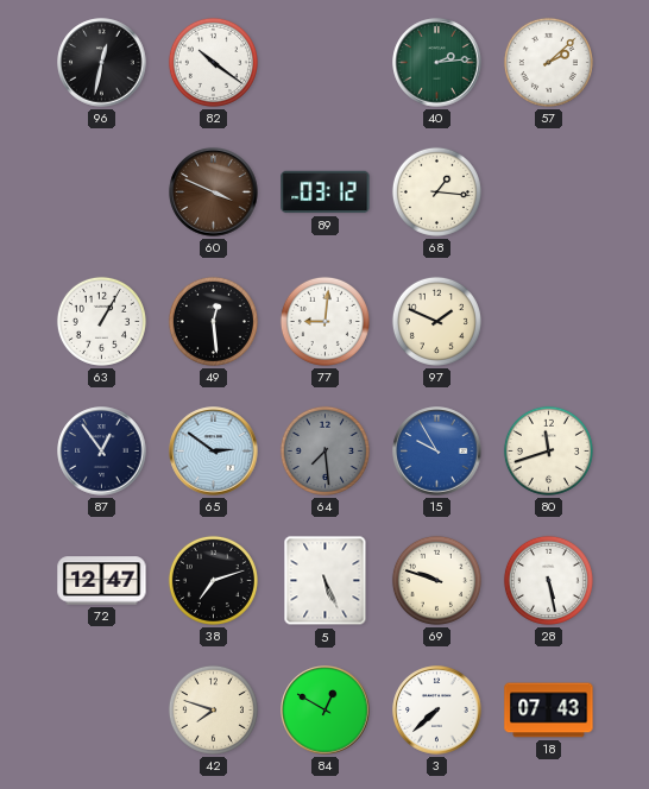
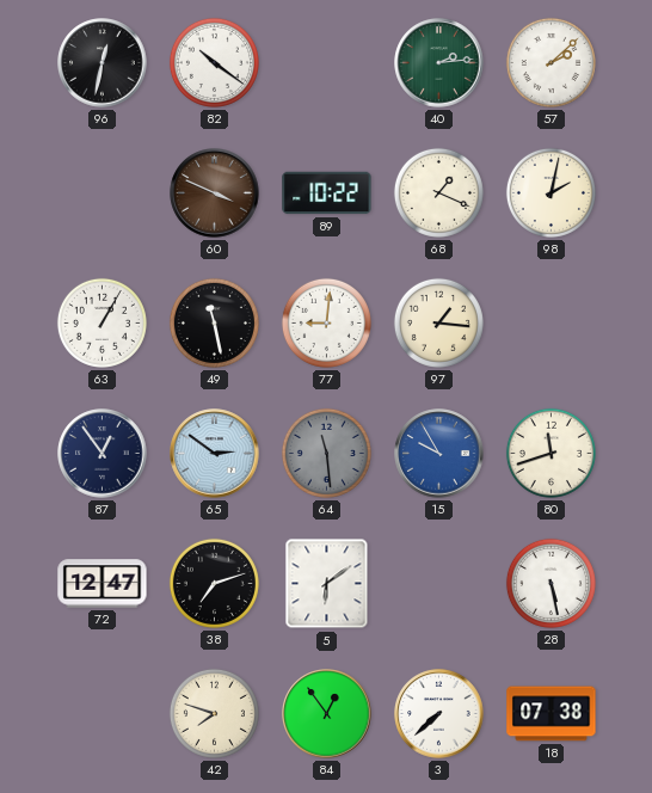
89: 03:12 -> 10:22 (327, 193)
68: 1:16 -> 1:19 (438, 192)
98: none -> 2:02 (550, 192)
49: 12:29 -> 11:28 (214, 322)
97: 1:49 -> 1:16 (438, 322)
64: 7:29 -> 11:29 (326, 453)
5: 5:26 -> 6:09 (327, 584)
69: 9:48 -> none (436, 580)
84: 12:50 -> 12:54 (327, 714)
18: 07:43 -> 07:38 (552, 714)
